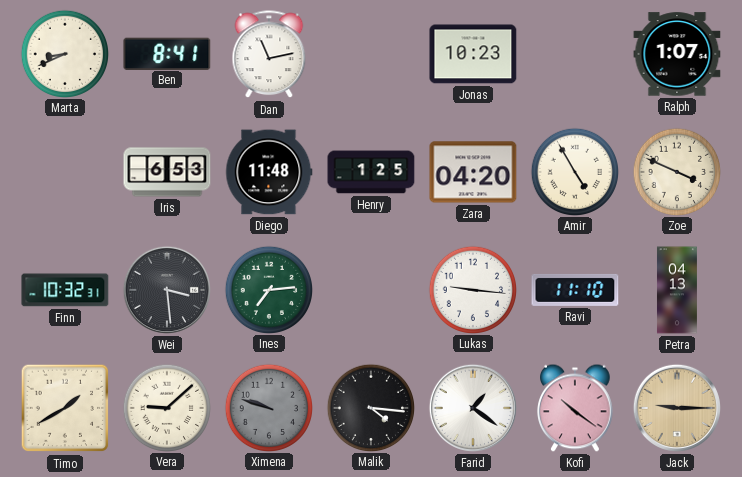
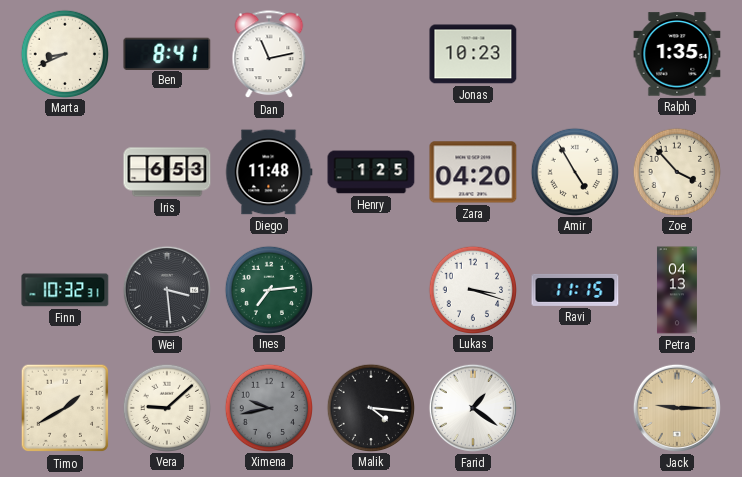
Ralph: 1:07 -> 1:35 (677, 54)
Zoe: 3:49 -> 3:53 (676, 171)
Lukas: 9:16 -> 3:18 (472, 289)
Ravi: 11:10 -> 11:15 (575, 290)
Ximena: 9:48 -> 9:43 (268, 407)
Kofi: 10:21 -> none (576, 408)
